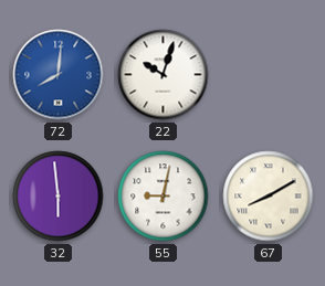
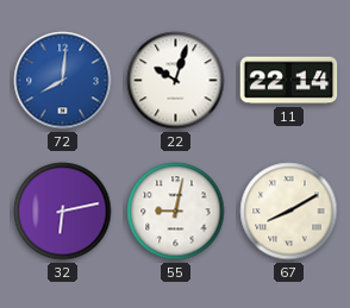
11: none -> 22:14 (289, 81)
32: 5:59 -> 6:13 (63, 212)
